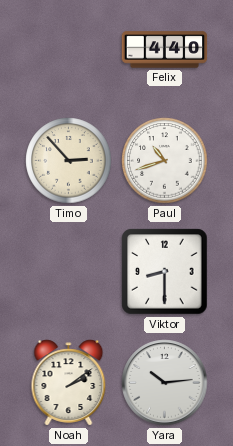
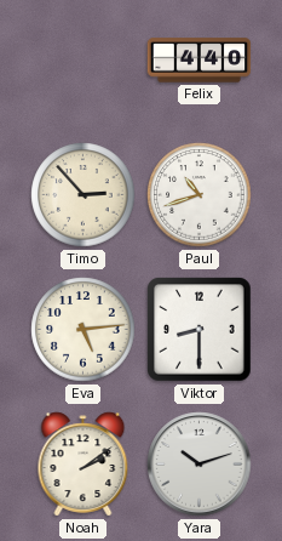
Eva: none -> 5:14 (84, 330)
Yara: 10:14 -> 10:12 (200, 465)
